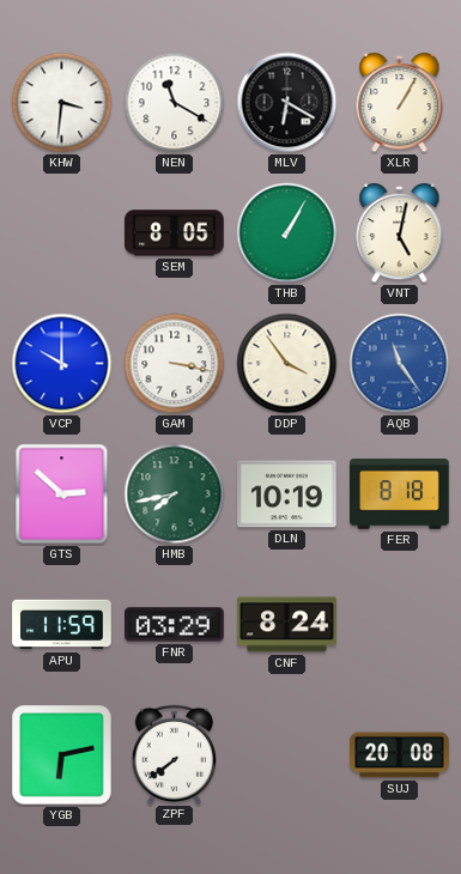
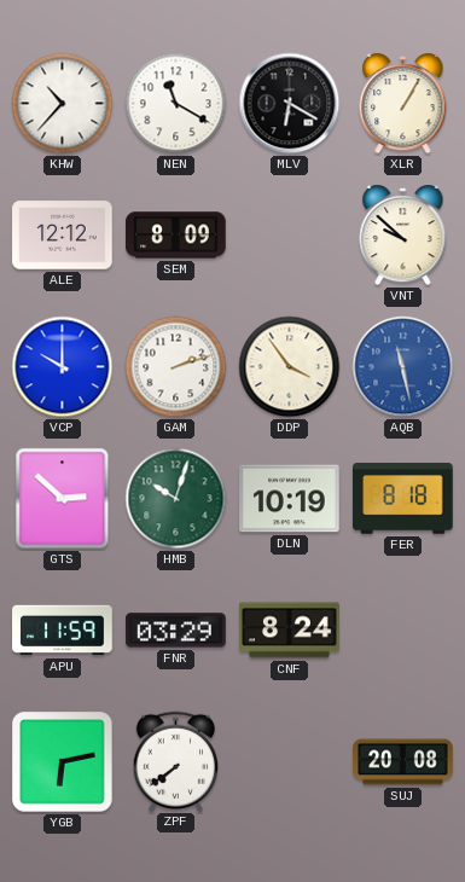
KHW: 3:31 -> 10:37 (63, 104)
ALE: none -> 12:12 (63, 236)
SEM: 8:05 -> 8:09 (176, 236)
THB: 1:05 -> none (287, 233)
VNT: 5:02 -> 9:52 (403, 237)
GAM: 3:17 -> 2:12 (176, 367)
AQB: 11:24 -> 11:28 (403, 367)
HMB: 7:43 -> 10:03 (176, 499)
